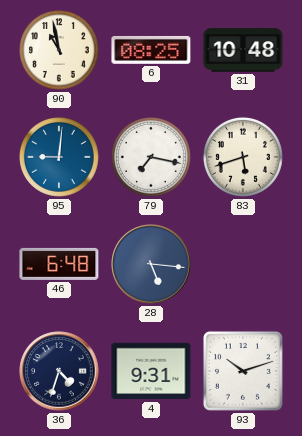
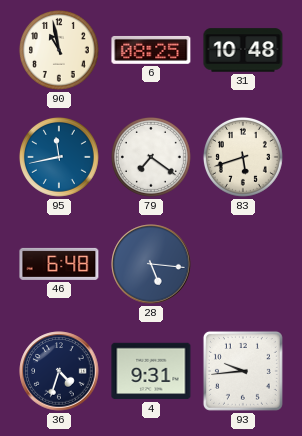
95: 9:01 -> 11:43 (59, 157)
79: 7:17 -> 7:21 (151, 157)
93: 10:12 -> 9:44 (243, 371)
